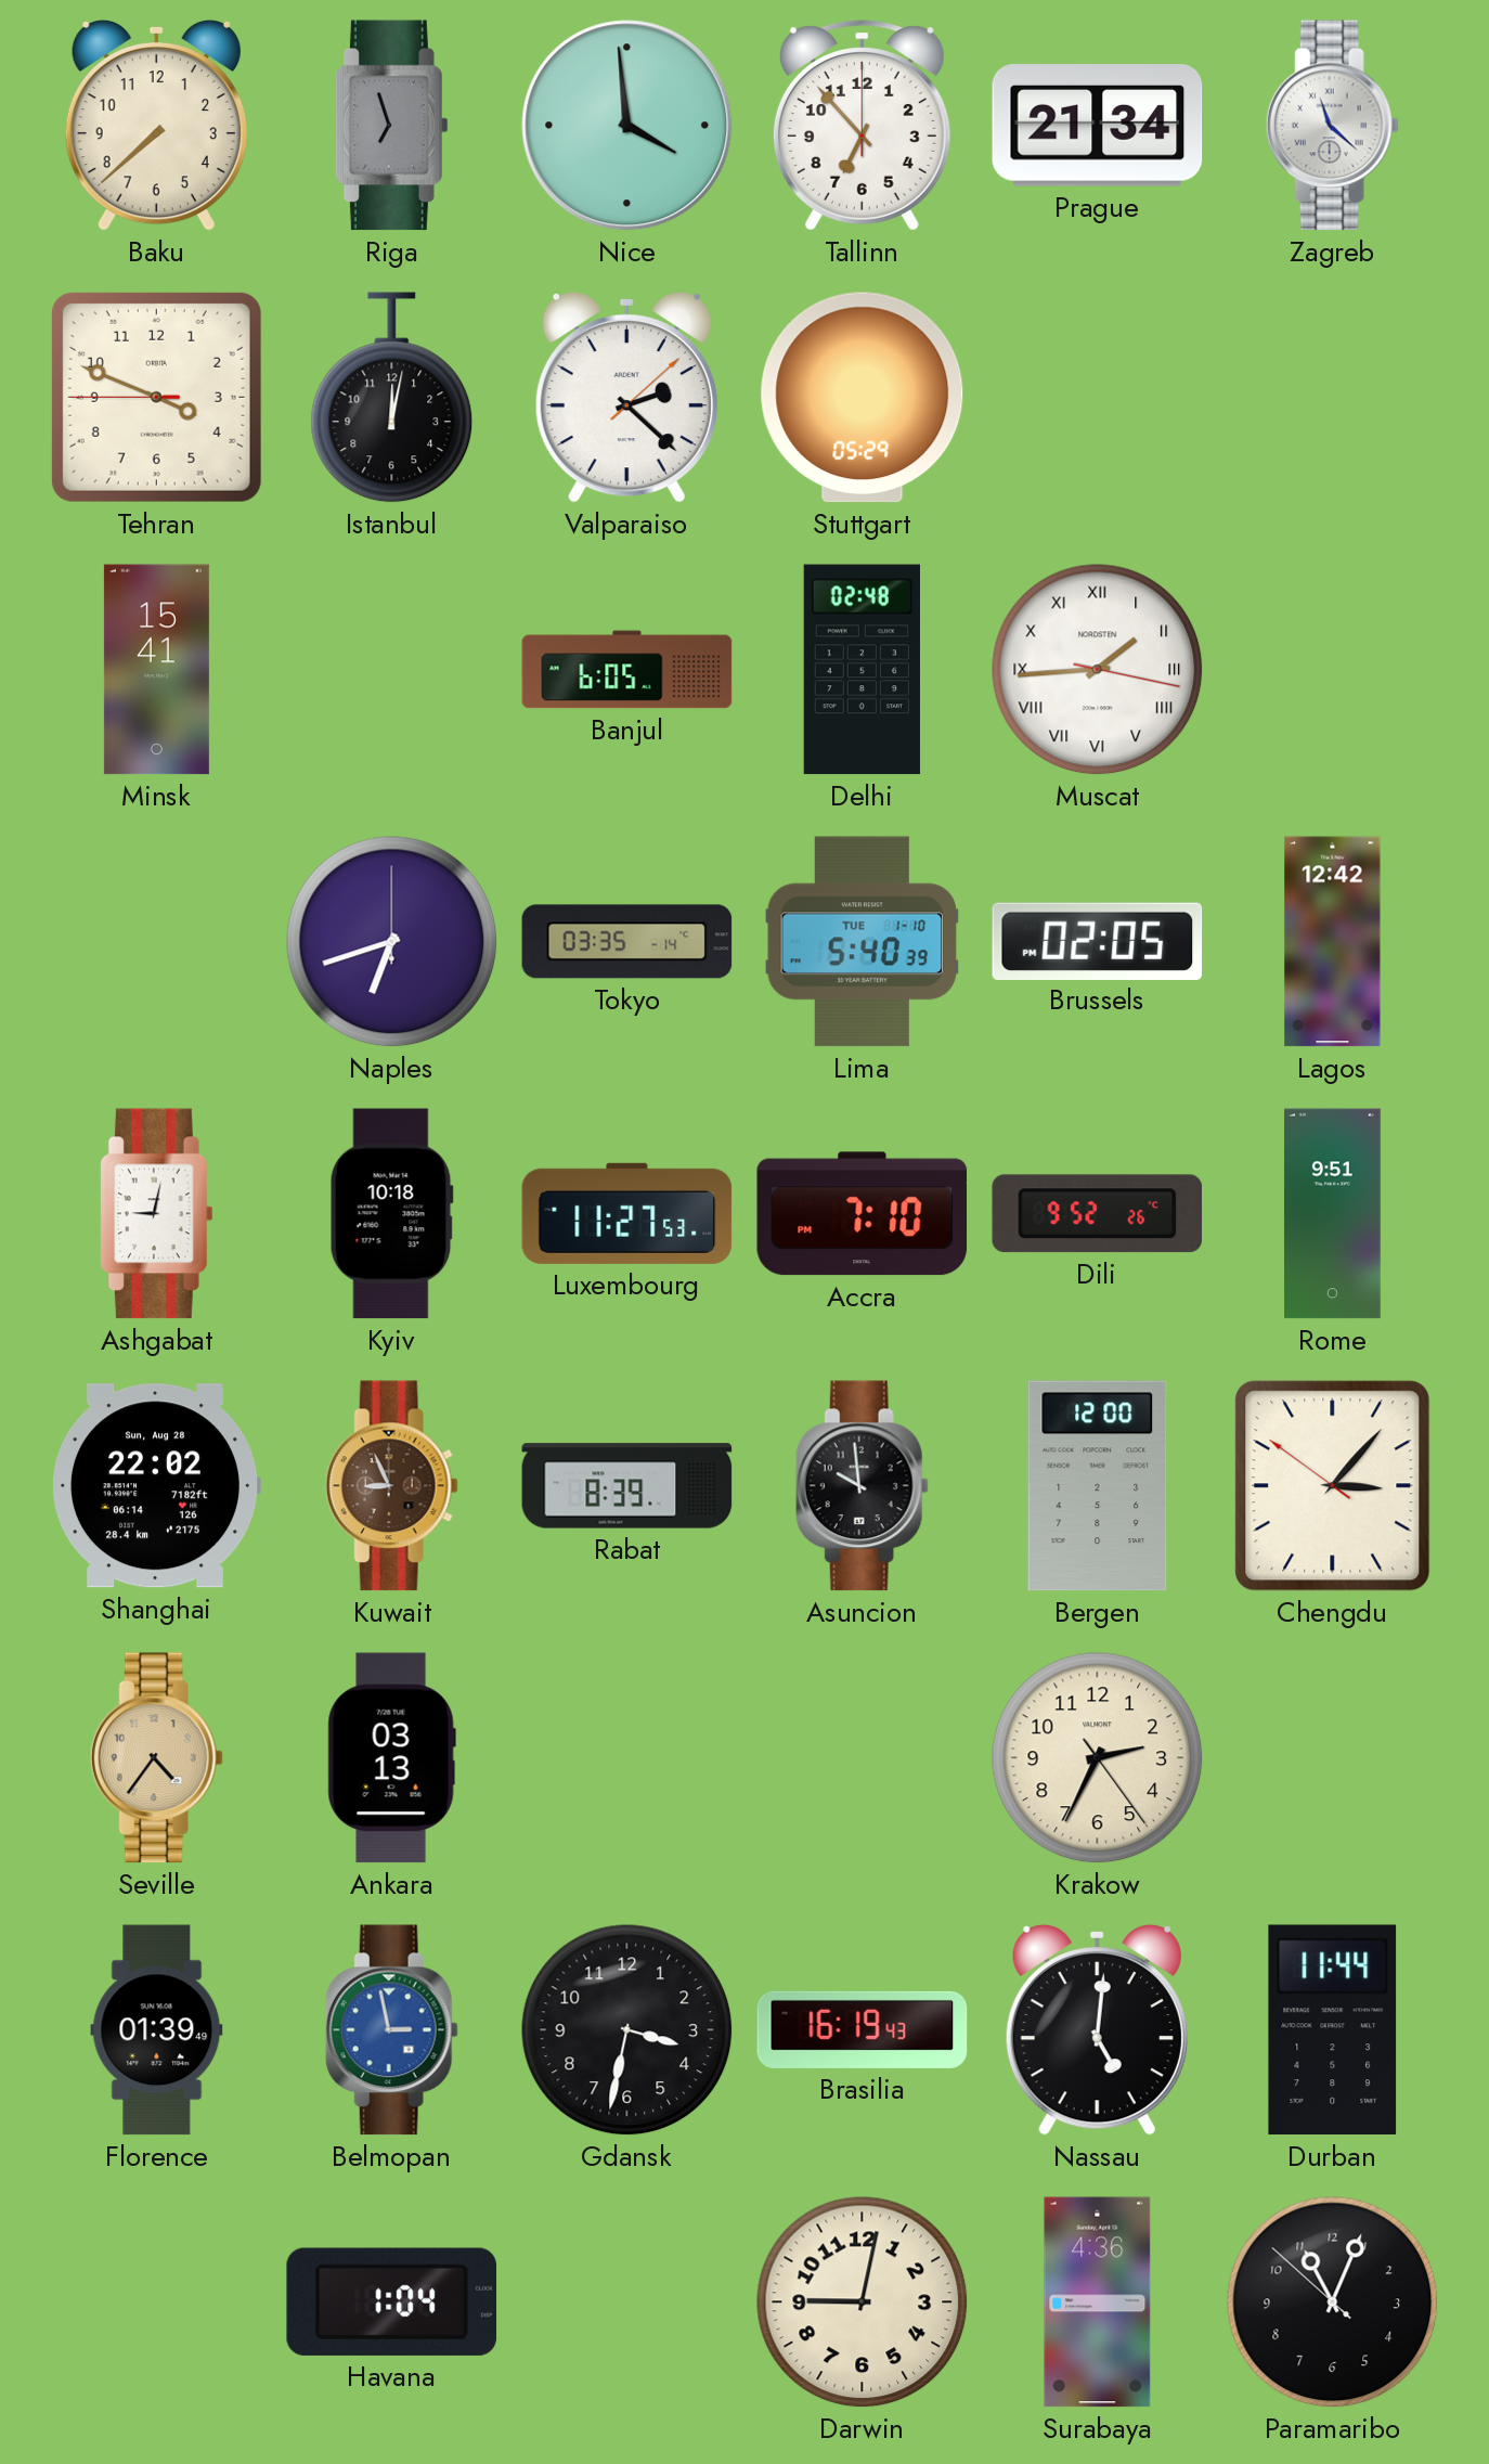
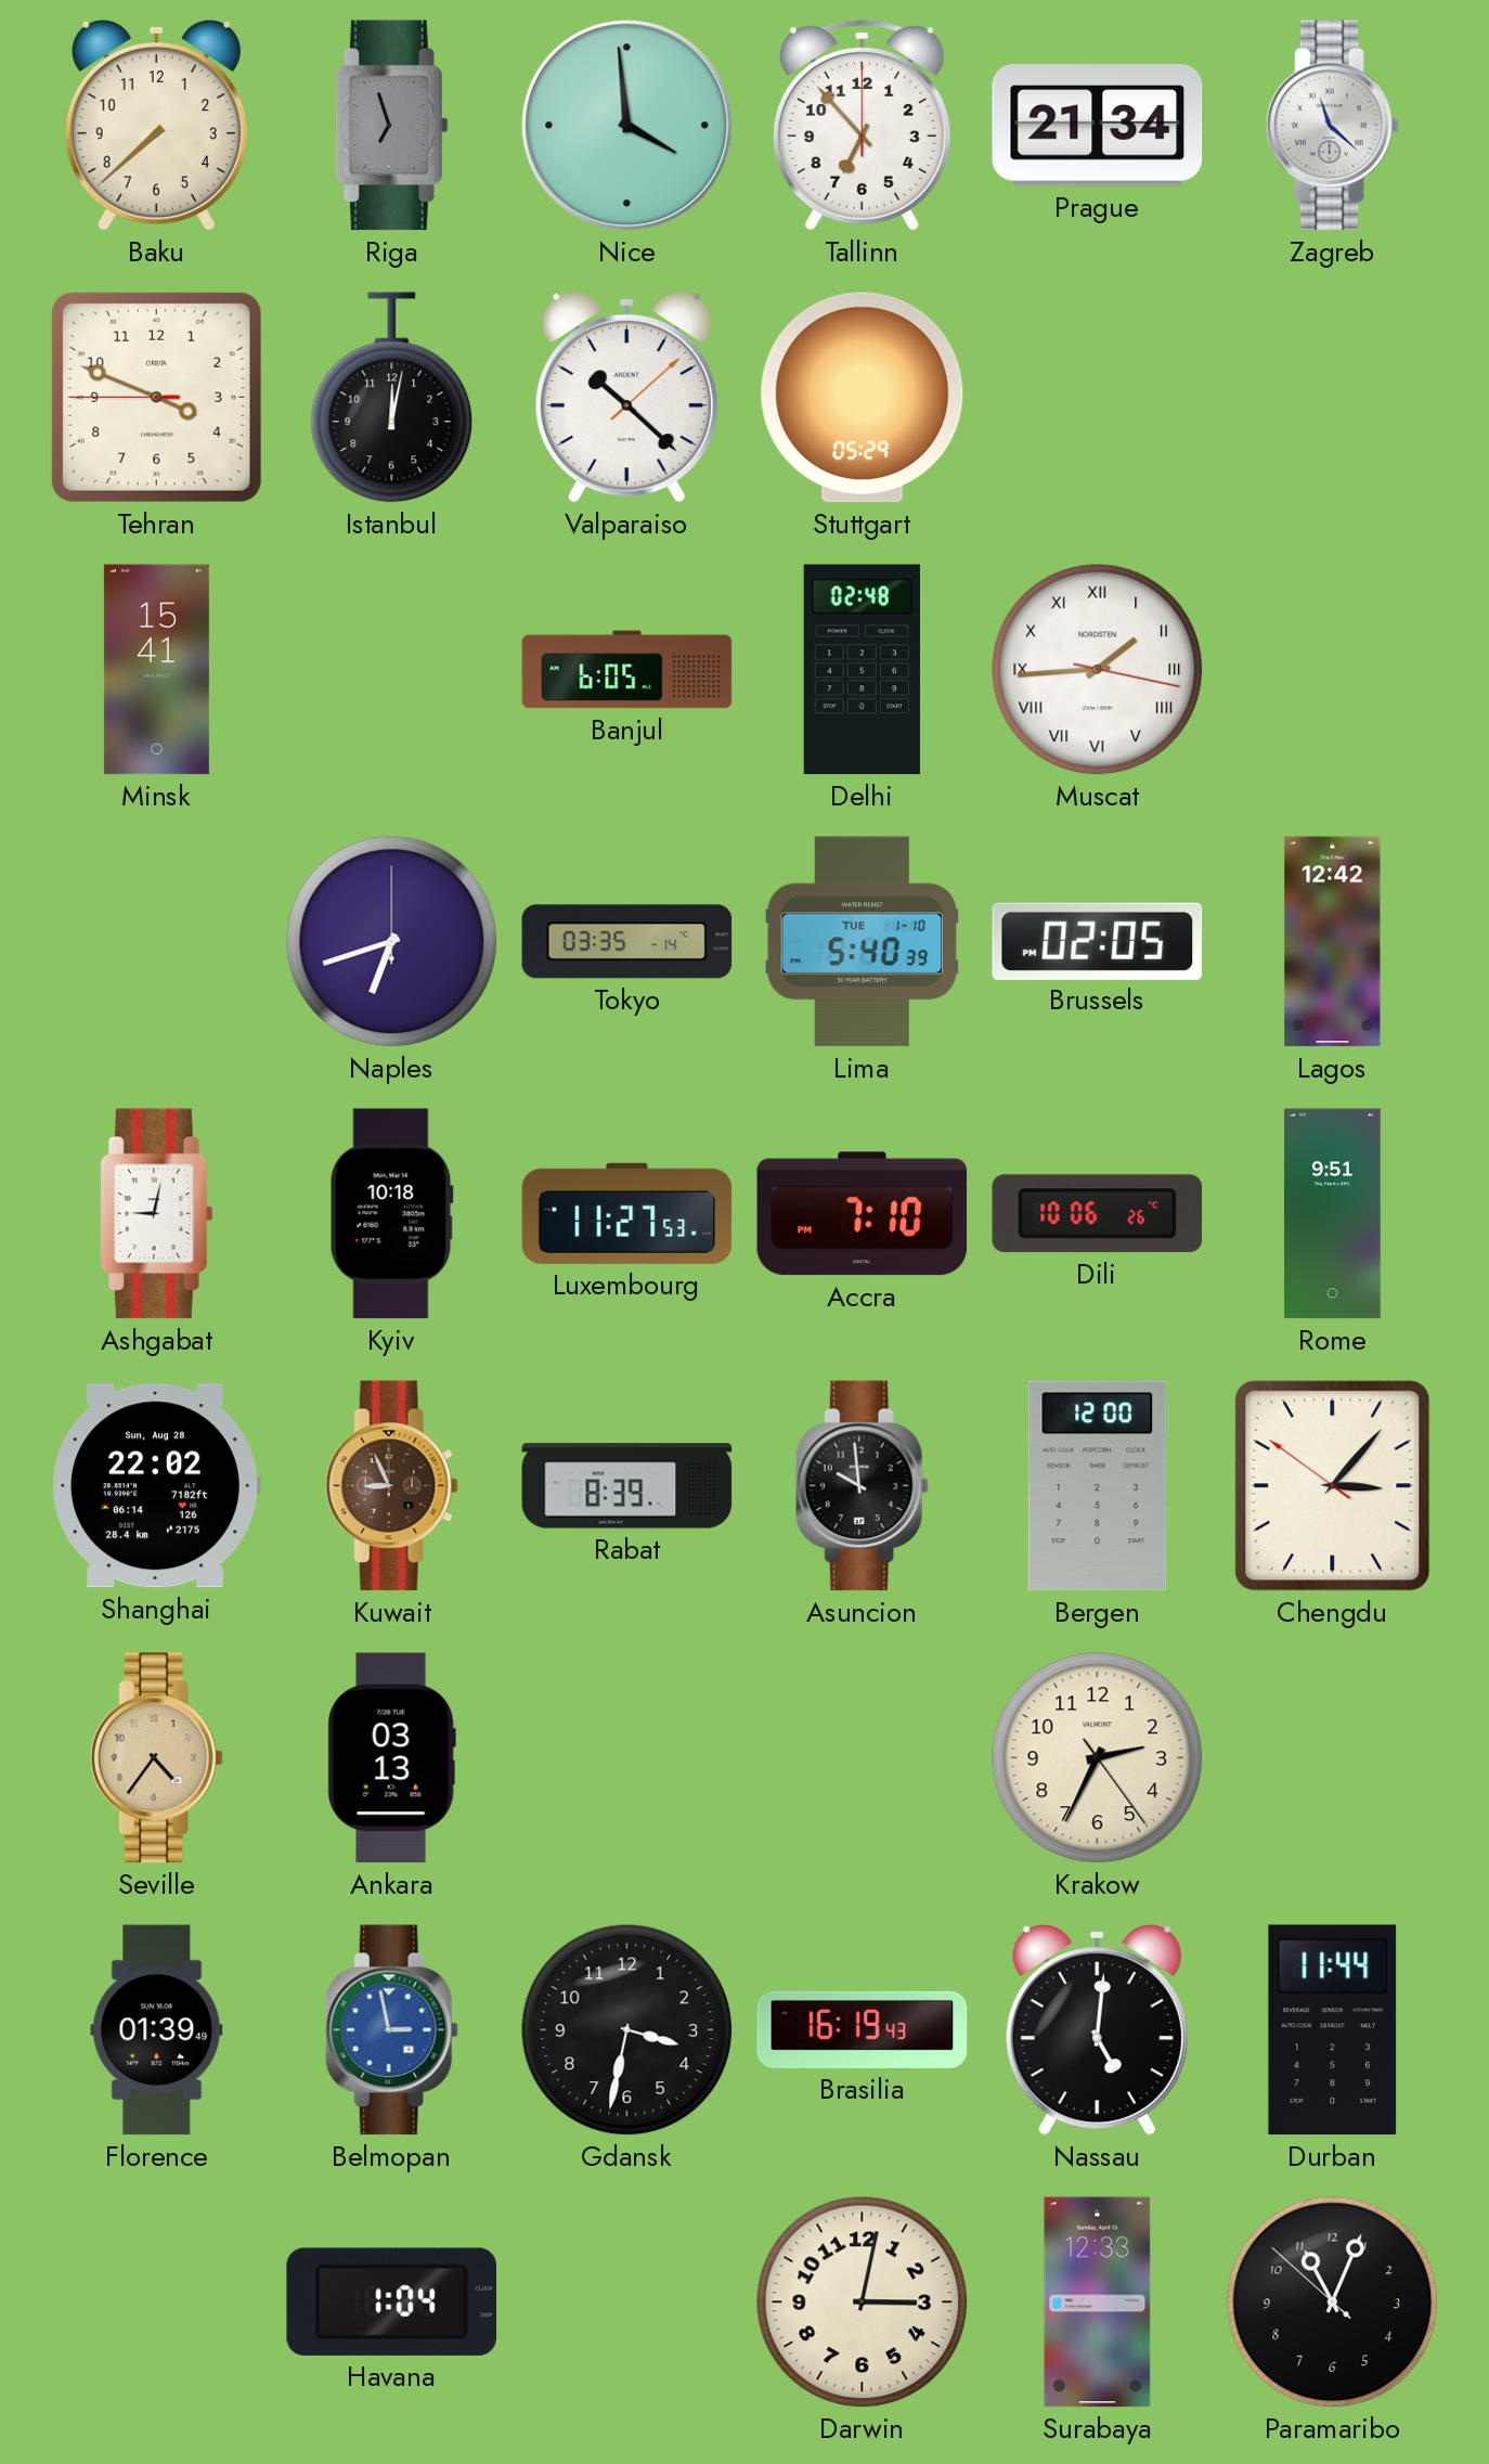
Valparaiso: 2:22 -> 10:22 (626, 397)
Dili: 9:52 -> 10:06 (1097, 1214)
Darwin: 9:02 -> 3:02 (863, 2302)
Surabaya: 4:36 -> 12:33 (1098, 2302)
